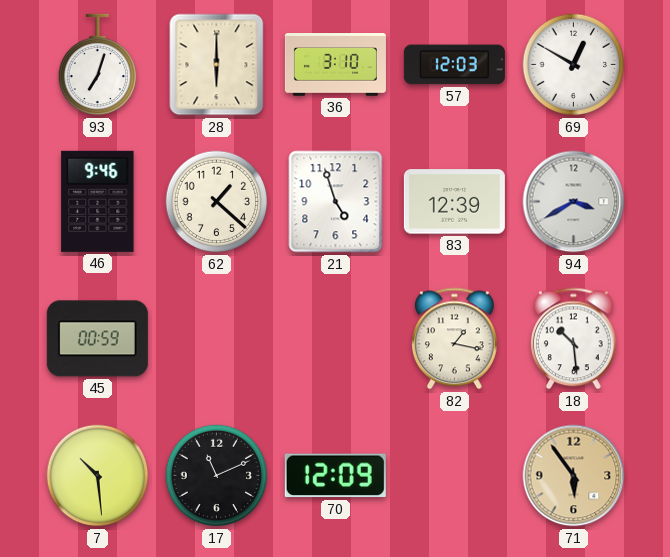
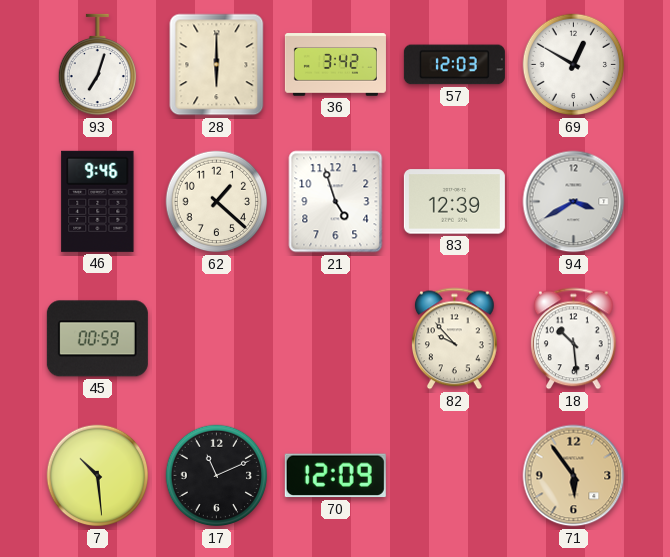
36: 3:10 -> 3:42 (335, 65)
82: 1:17 -> 9:53 (455, 339)
